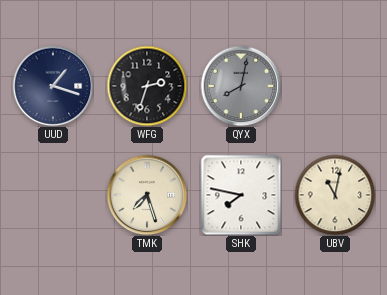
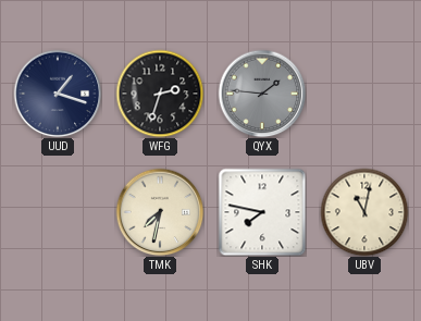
QYX: 8:02 -> 1:46 (262, 94)
TMK: 7:27 -> 7:32 (160, 212)
